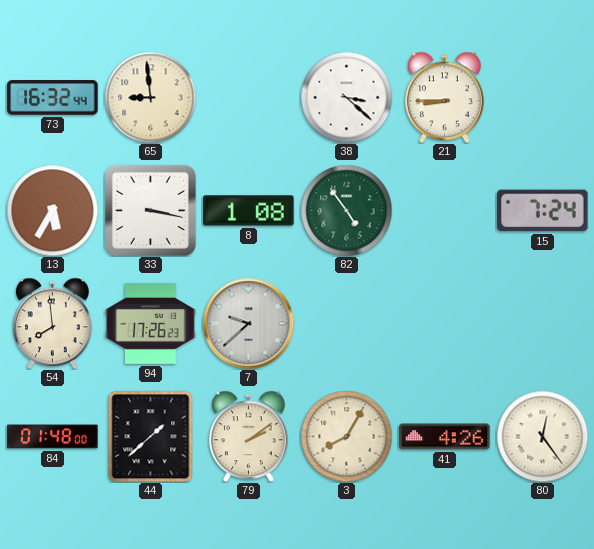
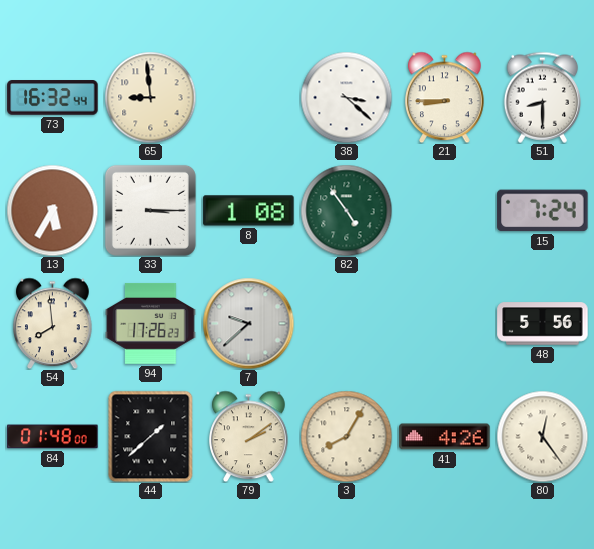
51: none -> 8:30 (542, 97)
33: 3:17 -> 3:15 (150, 210)
48: none -> 5:56 (543, 324)
